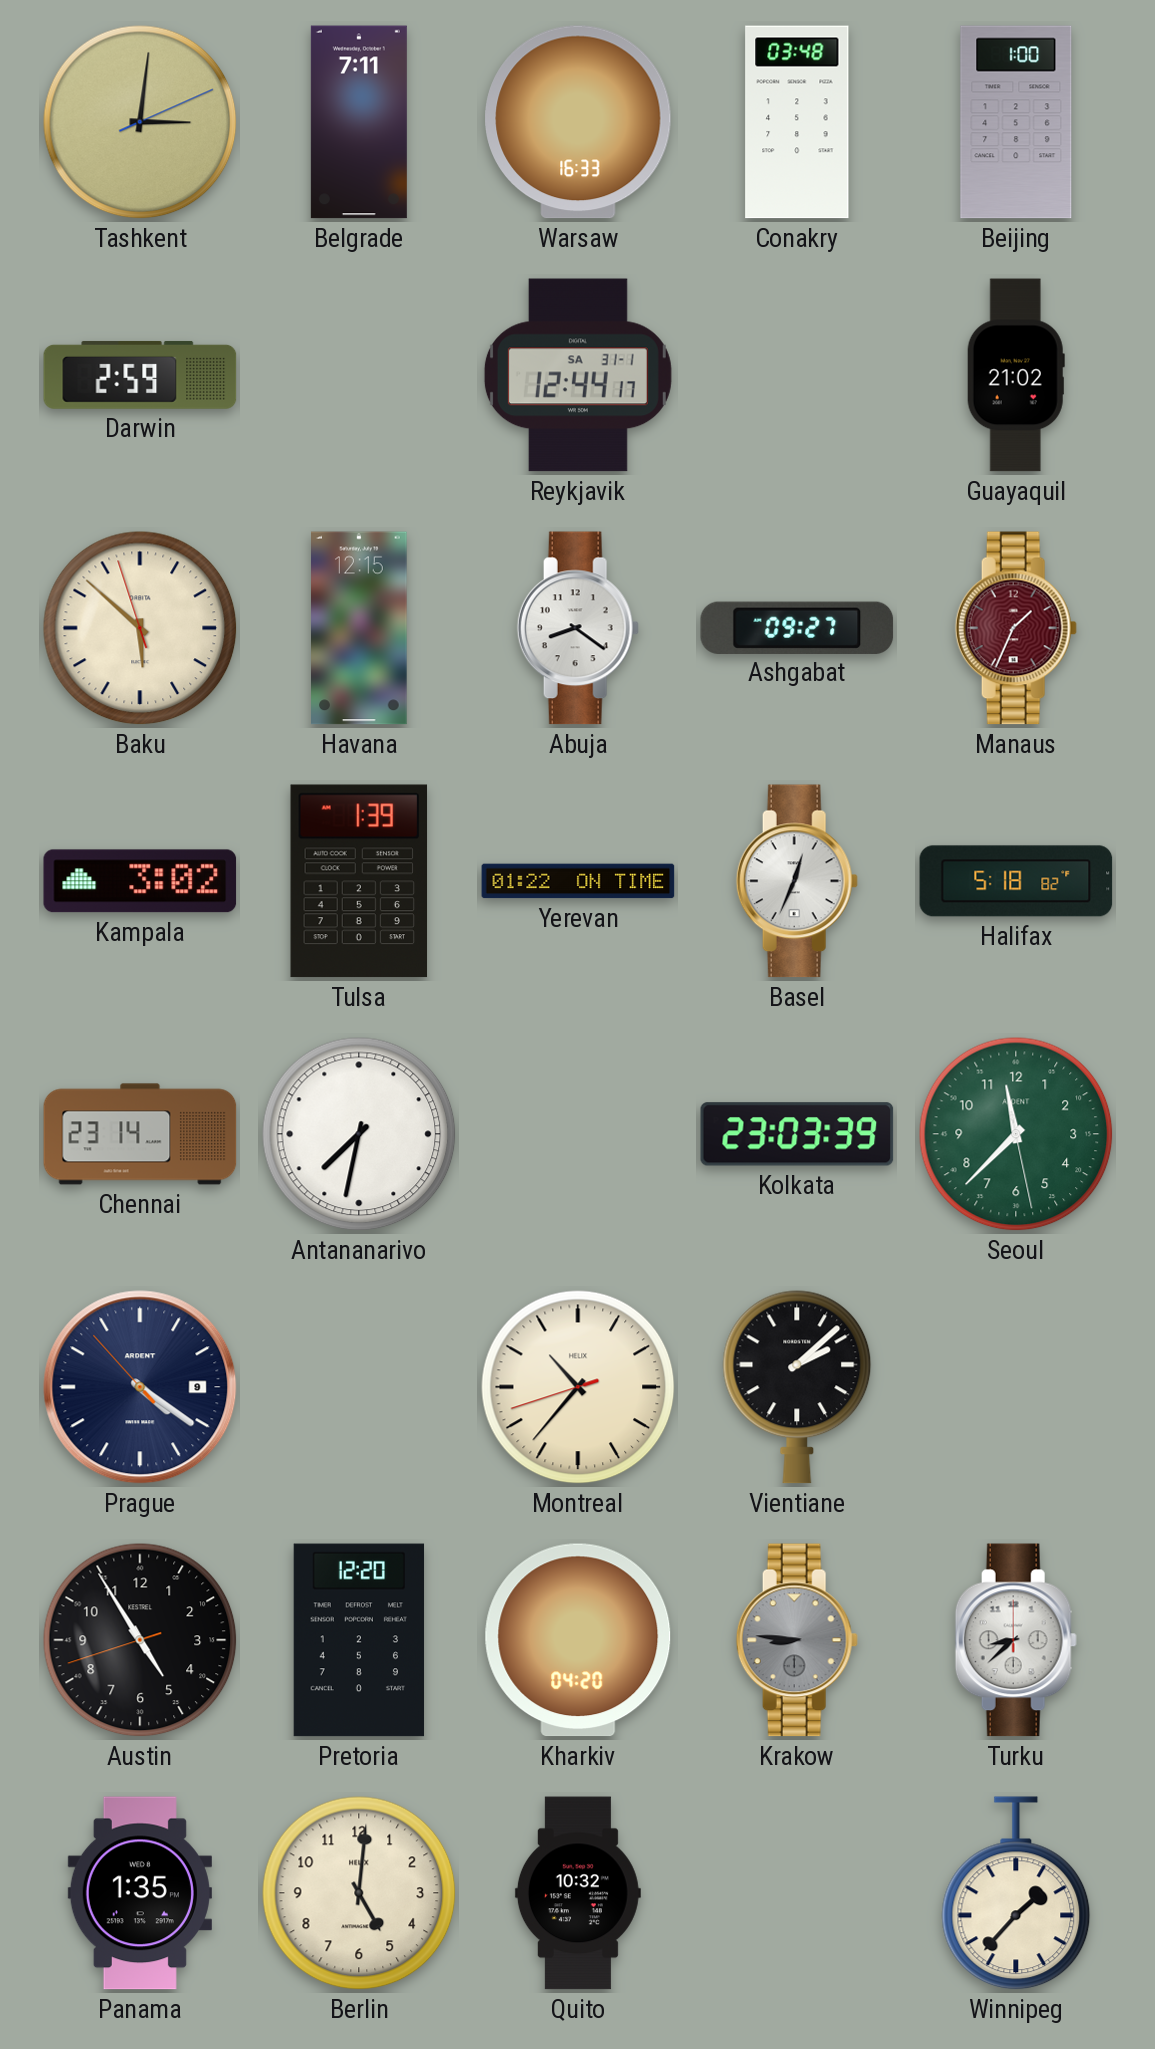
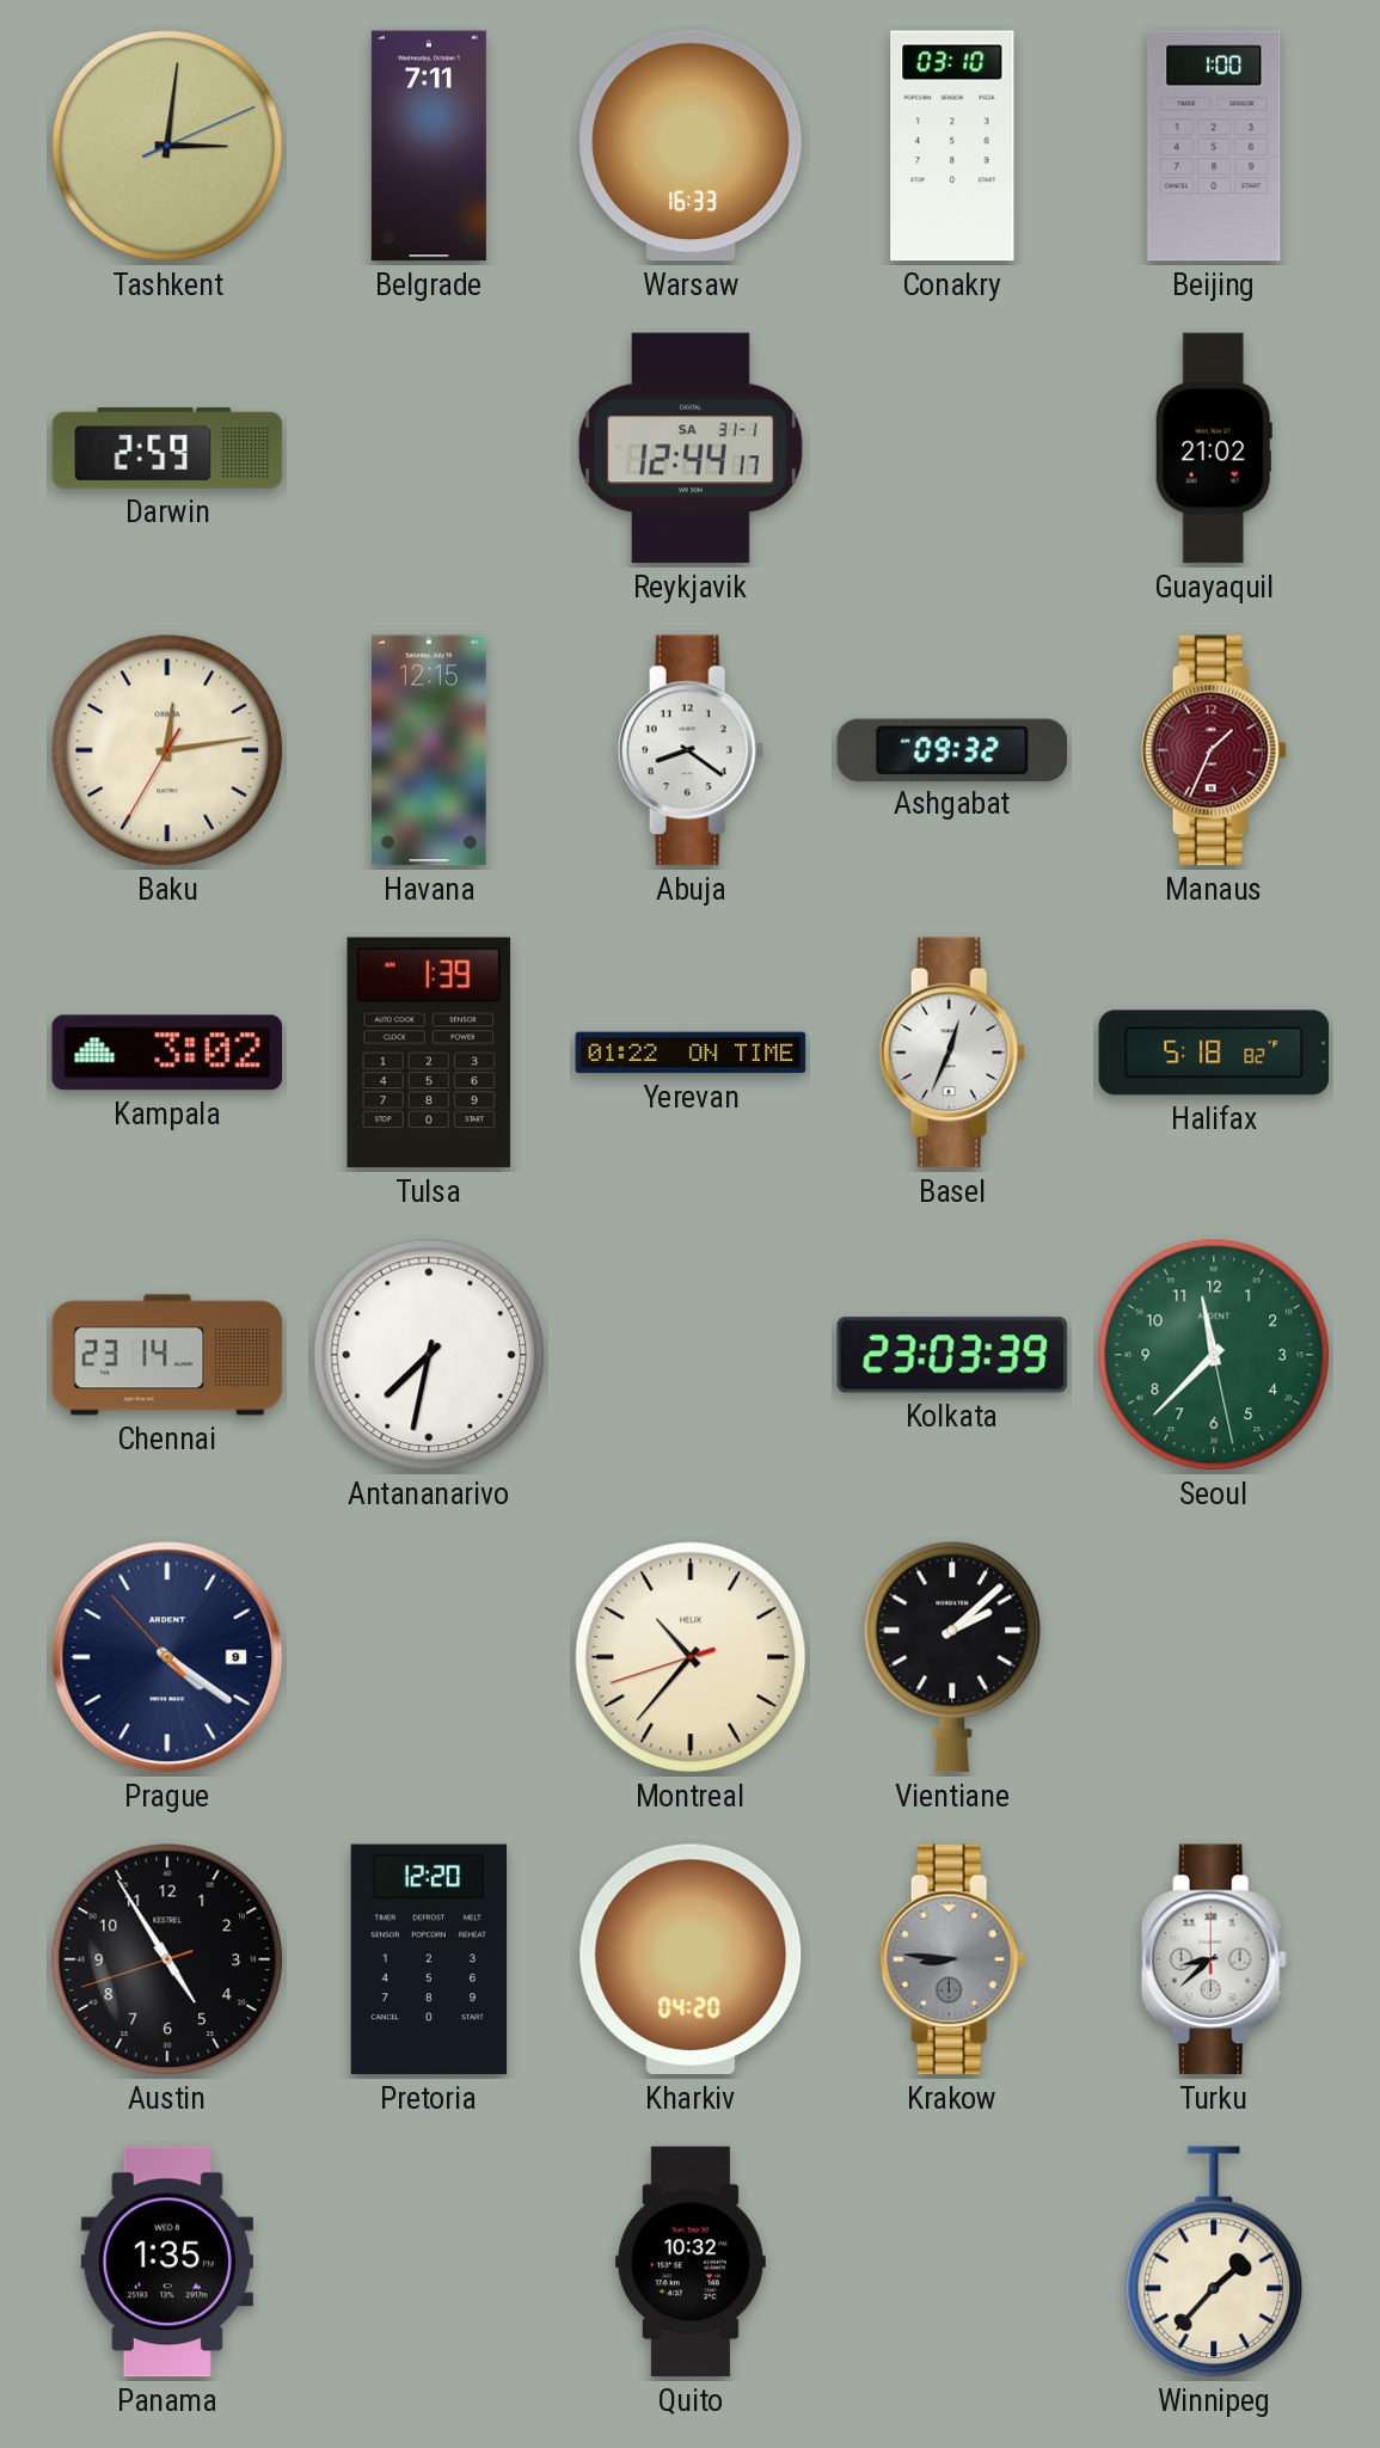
Conakry: 03:48 -> 03:10 (952, 146)
Baku: 5:51 -> 12:13 (167, 750)
Ashgabat: 09:27 -> 09:32 (952, 749)
Berlin: 5:01 -> none (359, 1893)
